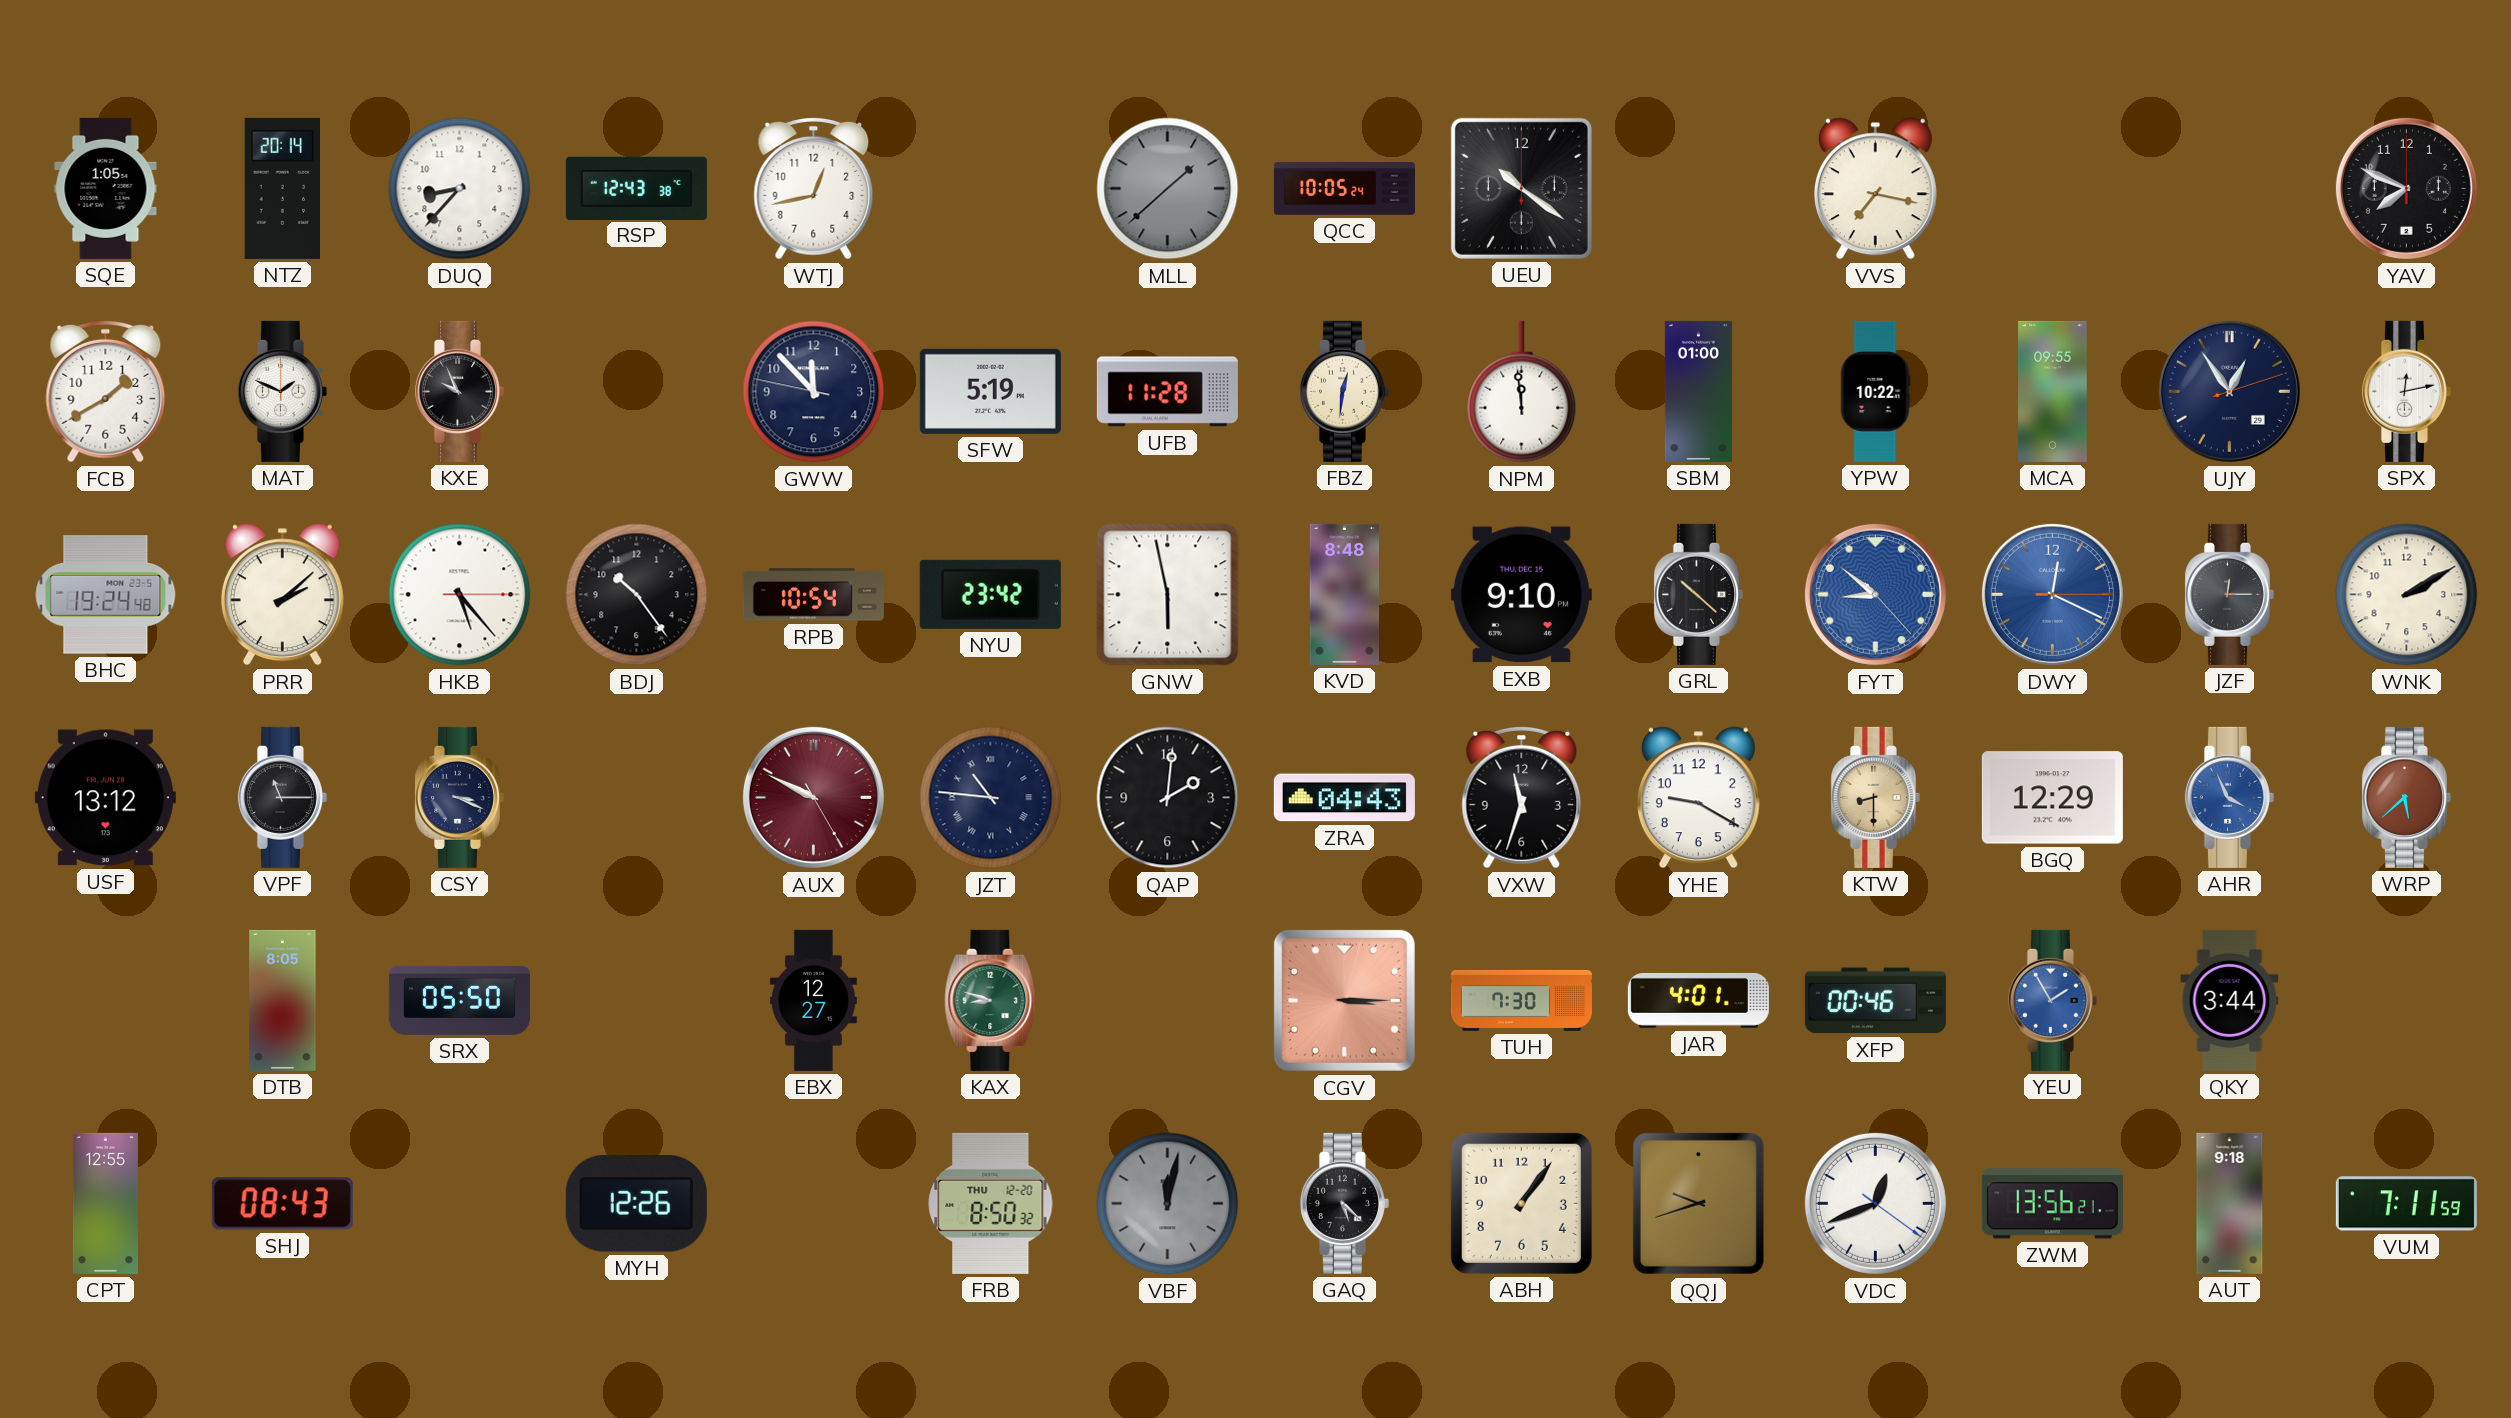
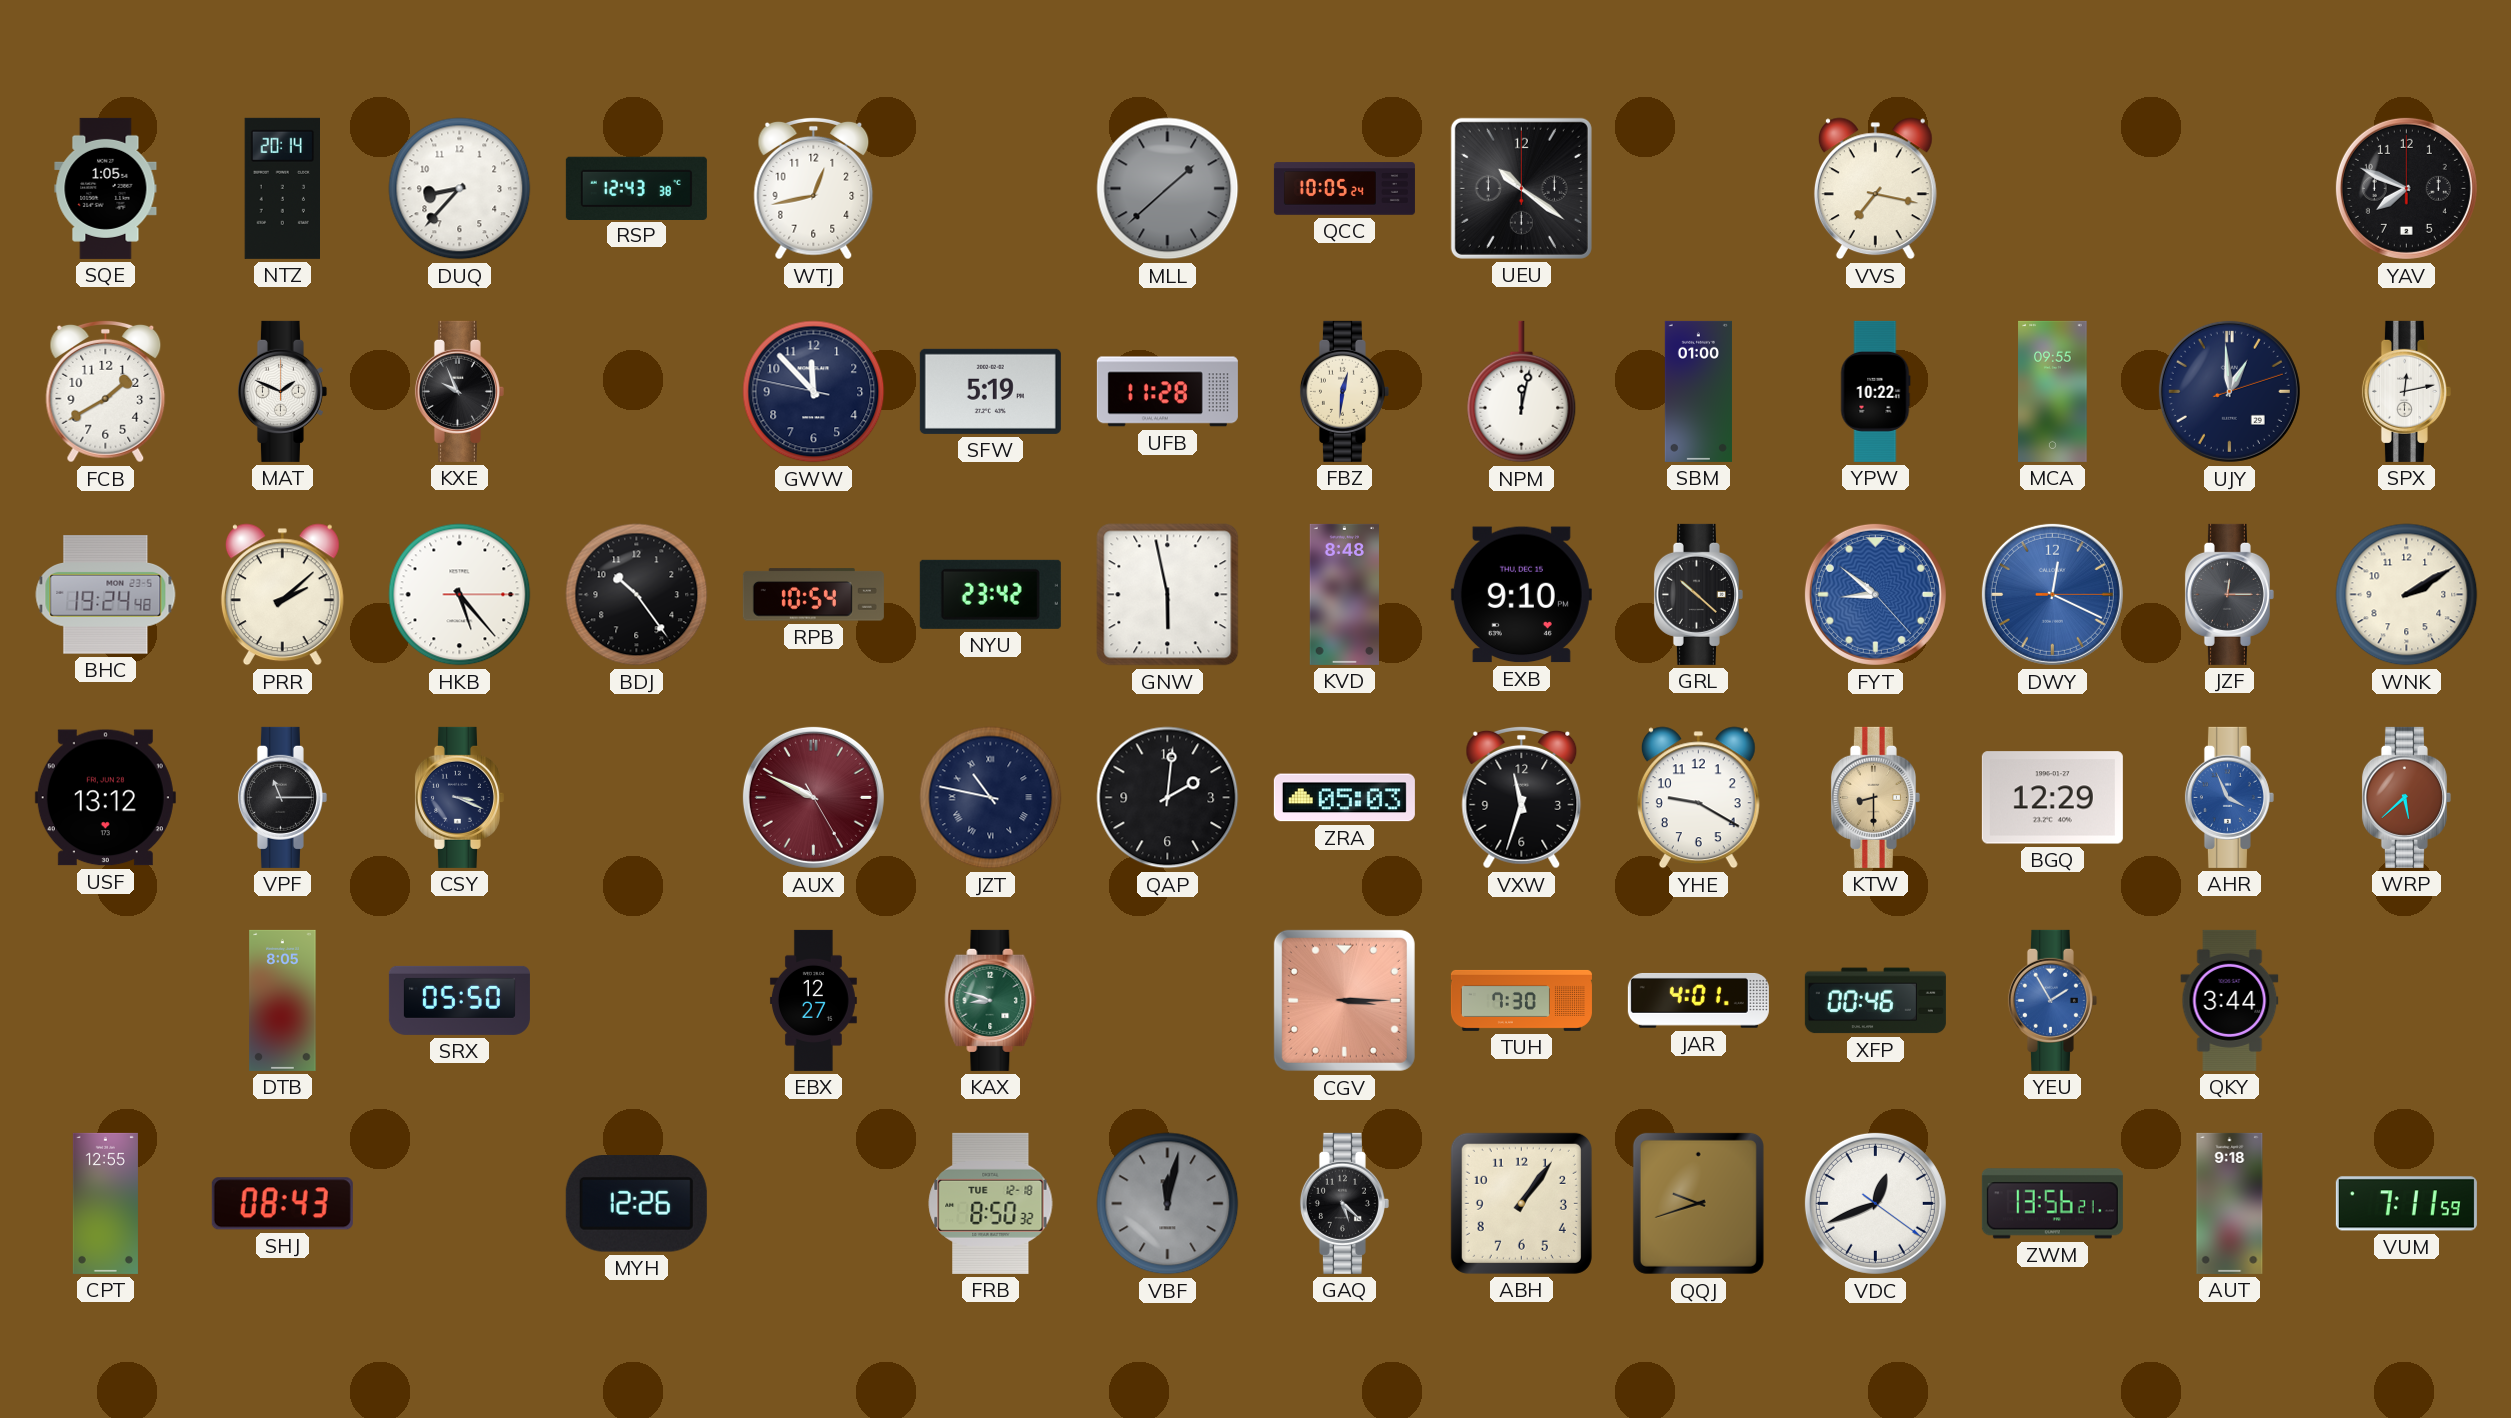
NPM: 11:59 -> 12:02 (1522, 392)
UJY: 12:54 -> 12:59 (2229, 391)
JZT: 10:46 -> 10:47 (991, 798)
ZRA: 04:43 -> 05:03 (1344, 798)
FRB date: THU 12-20 -> TUE 12-18 (991, 1203)
